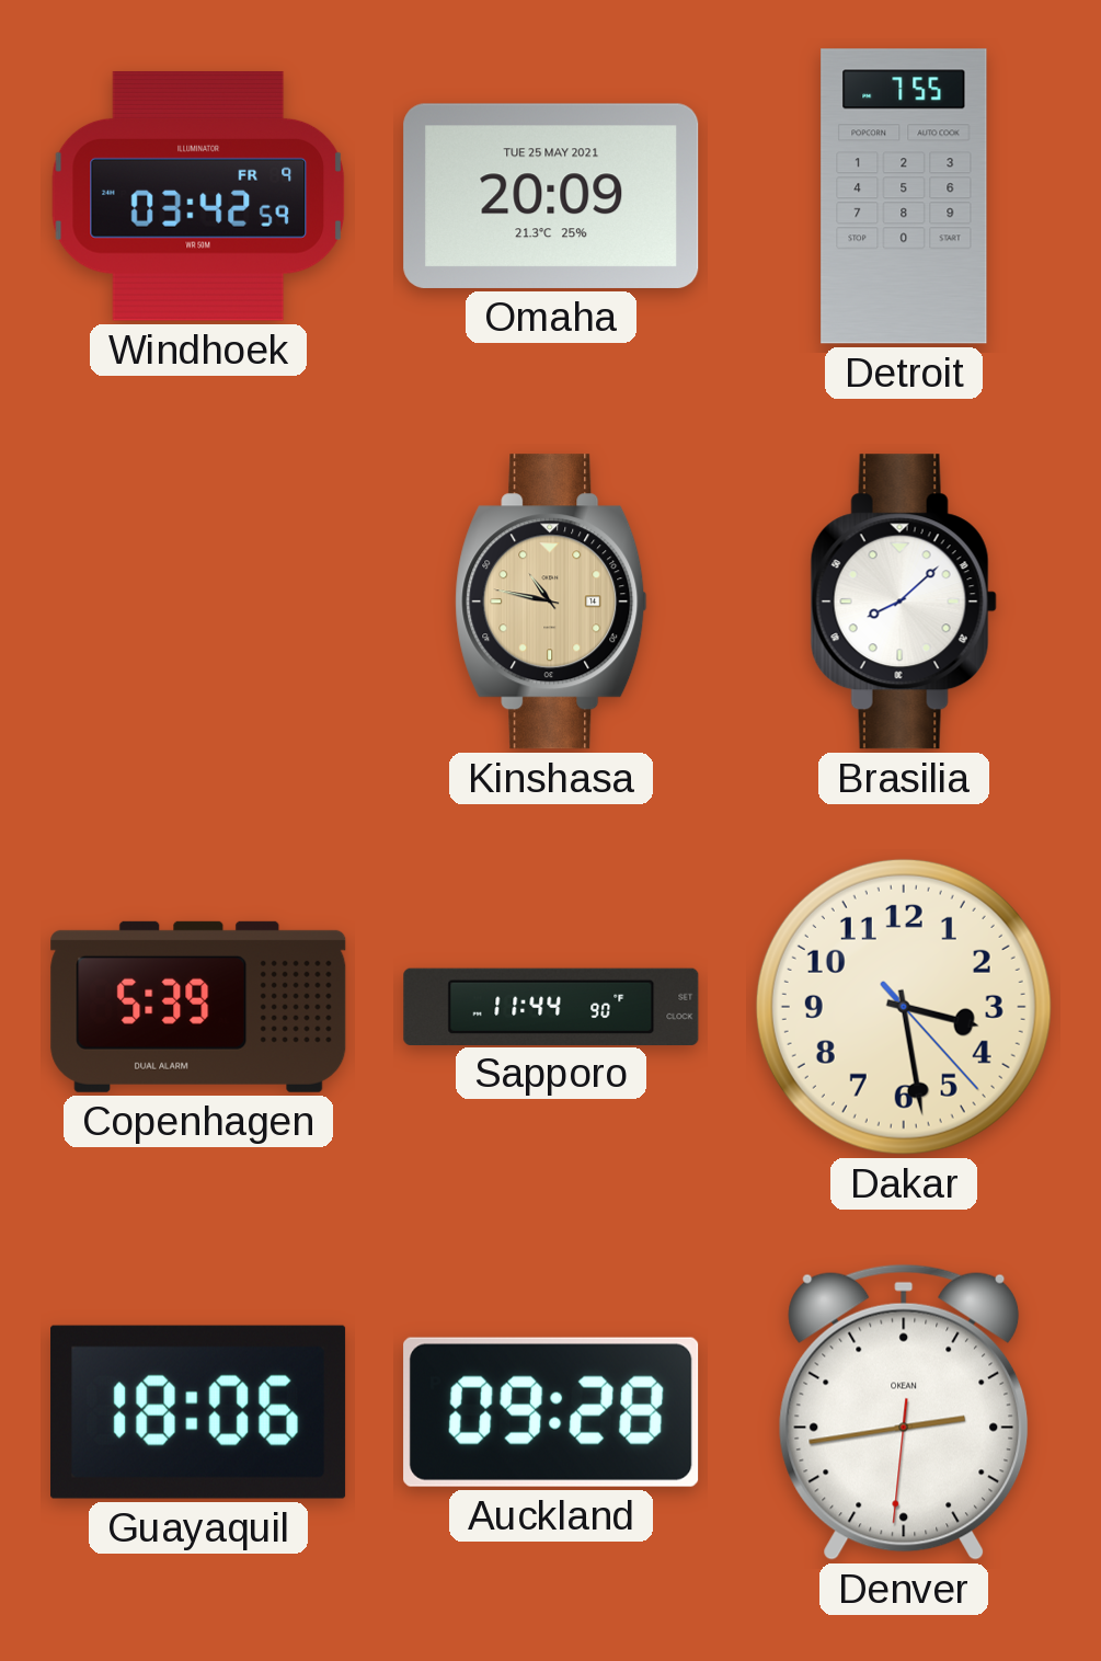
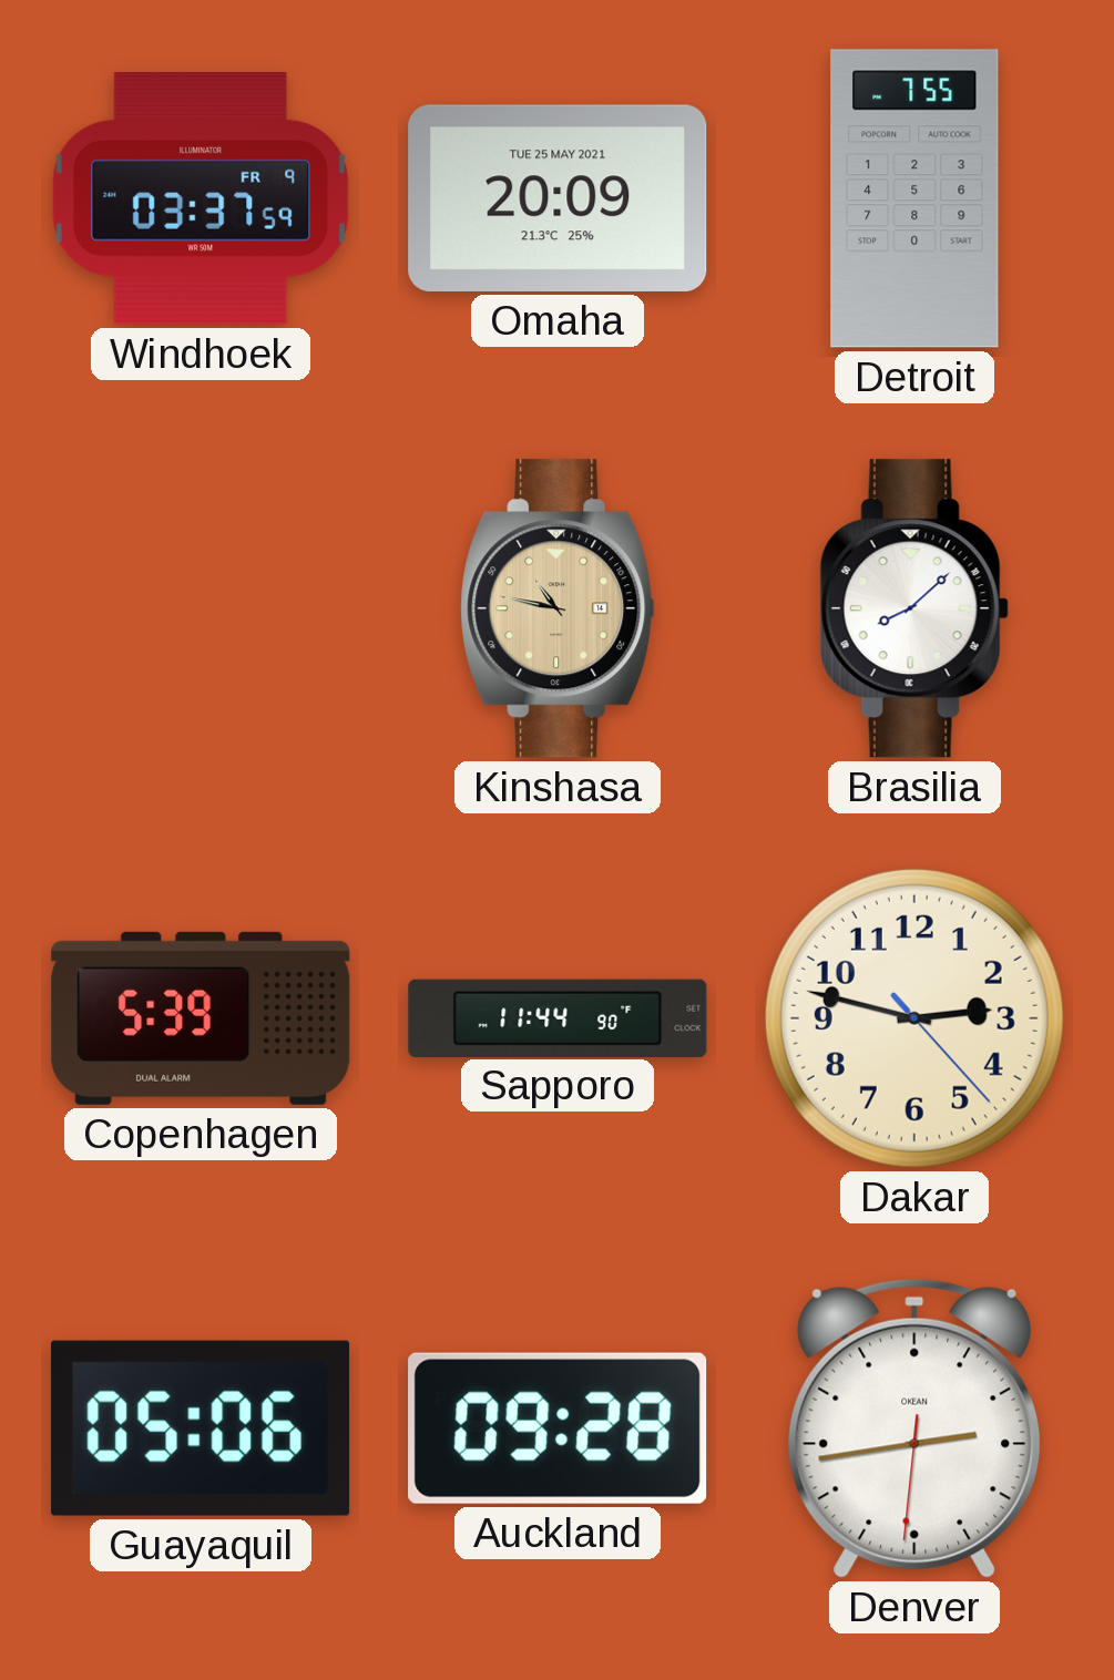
Windhoek: 03:42 -> 03:37 (201, 198)
Dakar: 3:28 -> 2:47 (914, 1018)
Guayaquil: 18:06 -> 05:06 (201, 1428)
